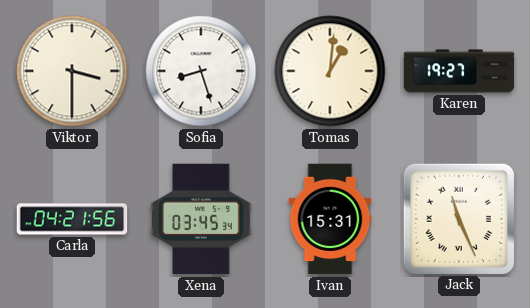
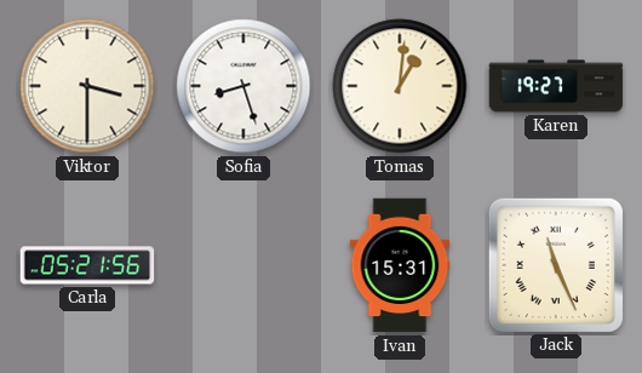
Carla: 04:21 -> 05:21 (87, 265)
Xena: 03:45 -> none (202, 219)
